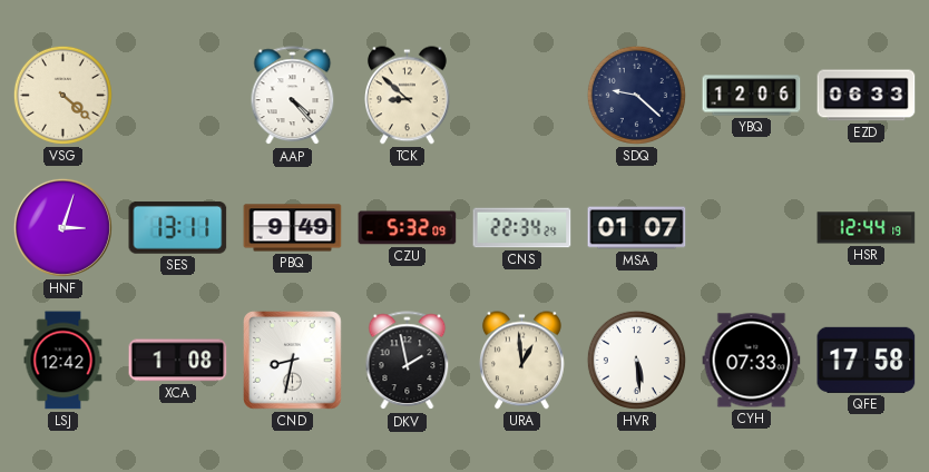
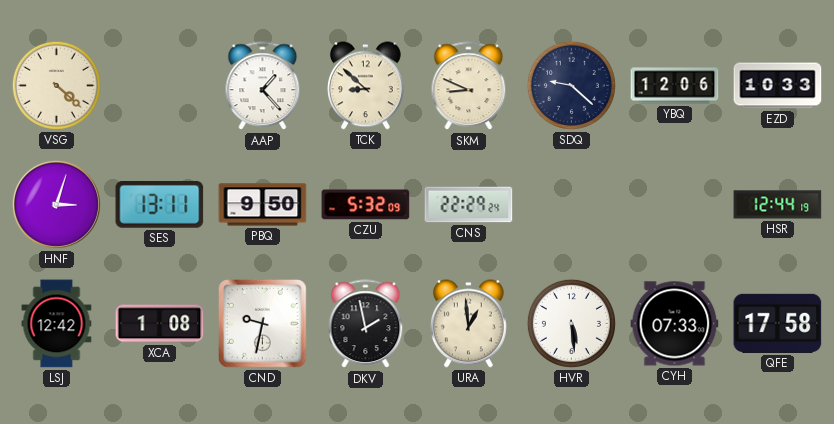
AAP: 4:23 -> 1:23 (263, 86)
SKM: none -> 8:49 (469, 86)
EZD: 06:33 -> 10:33 (778, 86)
PBQ: 9:49 -> 9:50 (263, 205)
CNS: 22:34 -> 22:29 (469, 205)
MSA: 01:07 -> none (637, 228)
CND: 8:32 -> 9:32 (263, 324)
